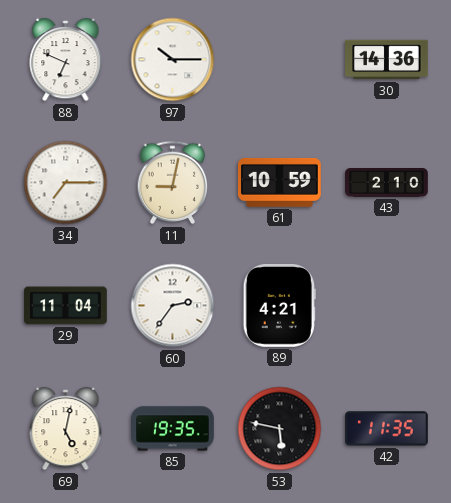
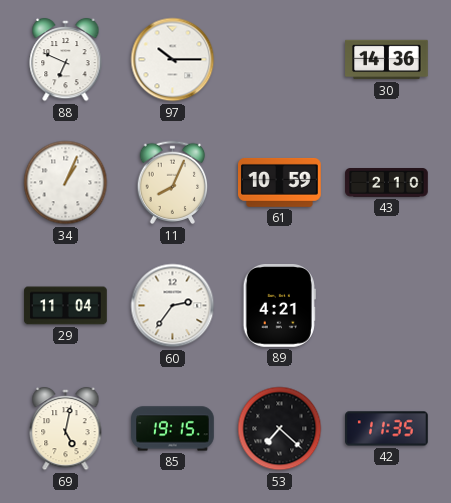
34: 7:15 -> 1:04 (66, 183)
11: 9:02 -> 8:04 (173, 183)
85: 19:35 -> 19:15 (173, 429)
53: 5:47 -> 7:22 (280, 429)
